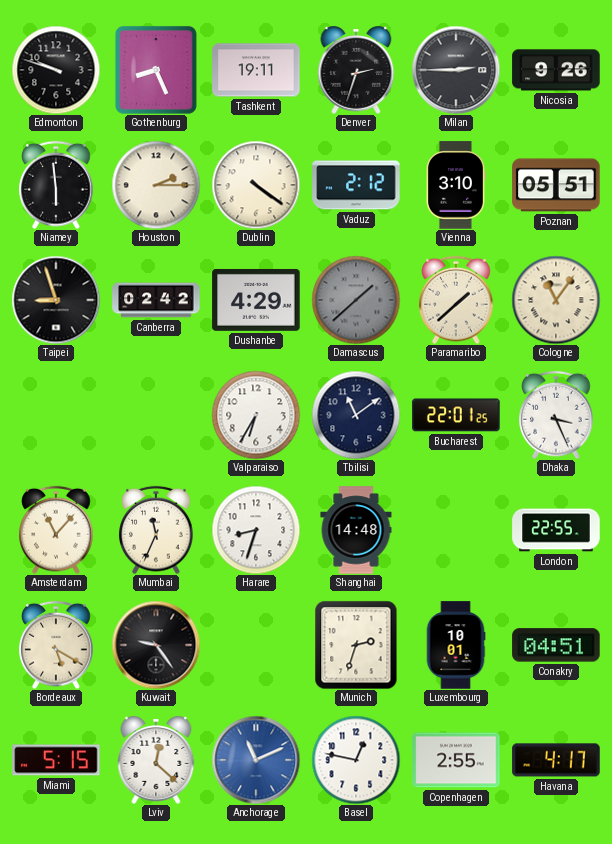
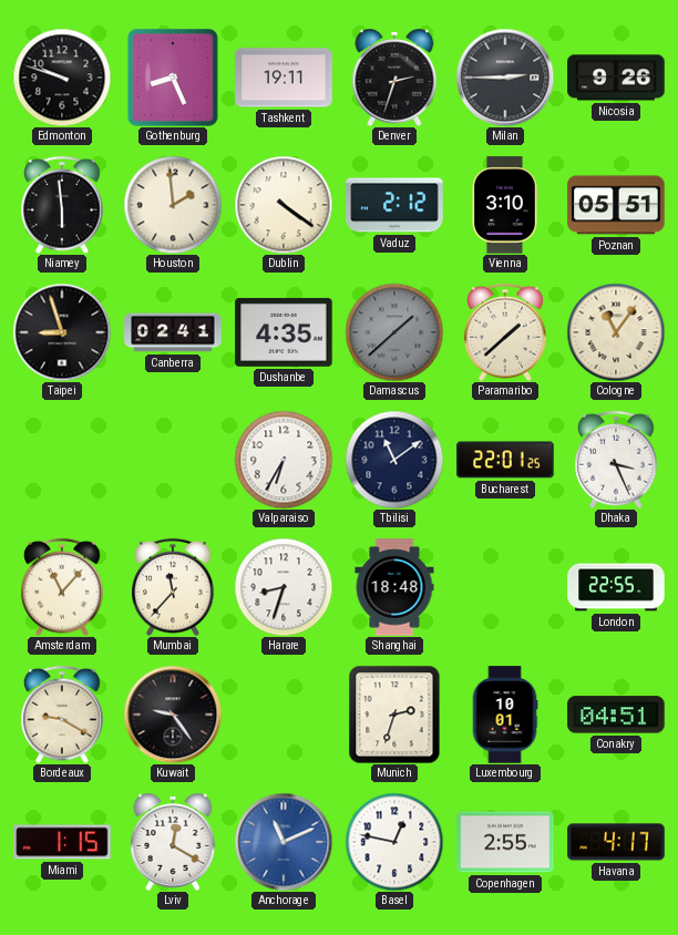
Houston: 2:15 -> 1:59 (173, 205)
Canberra: 02:42 -> 02:41 (173, 332)
Dushanbe: 4:29 -> 4:35 (284, 332)
Mumbai: 11:34 -> 11:37 (173, 587)
Shanghai: 14:48 -> 18:48 (394, 587)
Bordeaux: 5:20 -> 9:20 (62, 715)
Miami: 5:15 -> 1:15 (62, 842)
Lviv: 12:22 -> 12:20 (173, 842)
